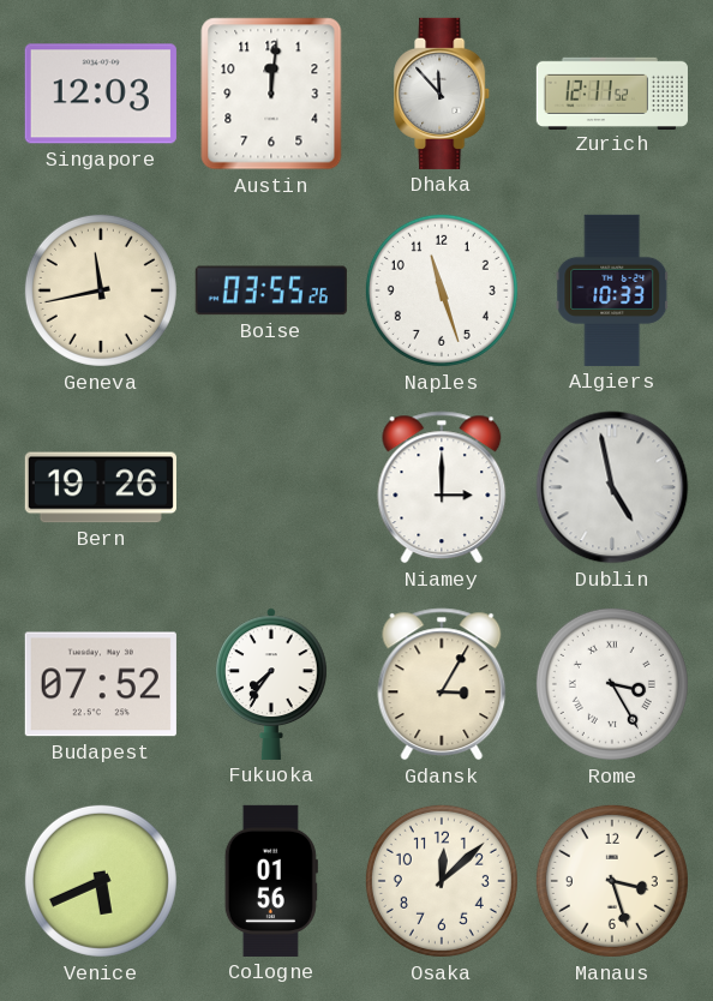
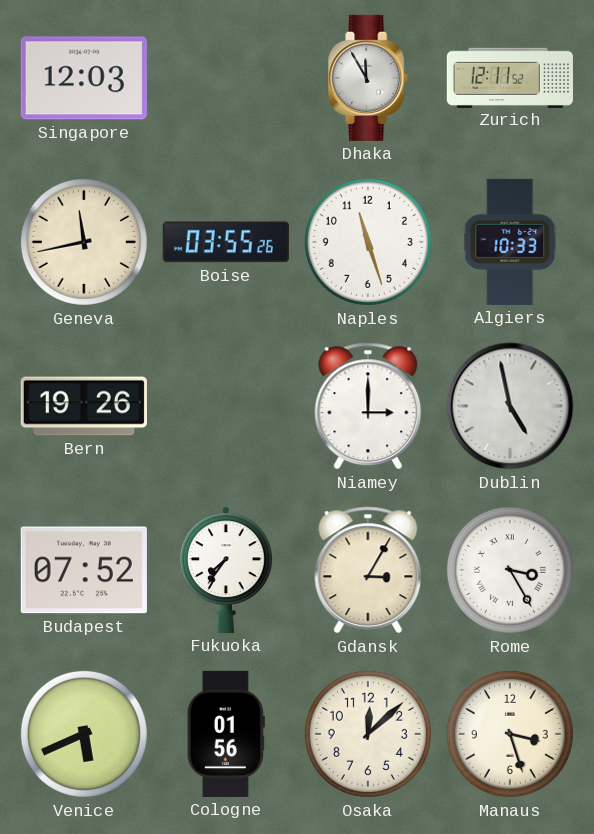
Austin: 12:01 -> none (271, 94)
Dhaka: 11:53 -> 11:55 (369, 78)
